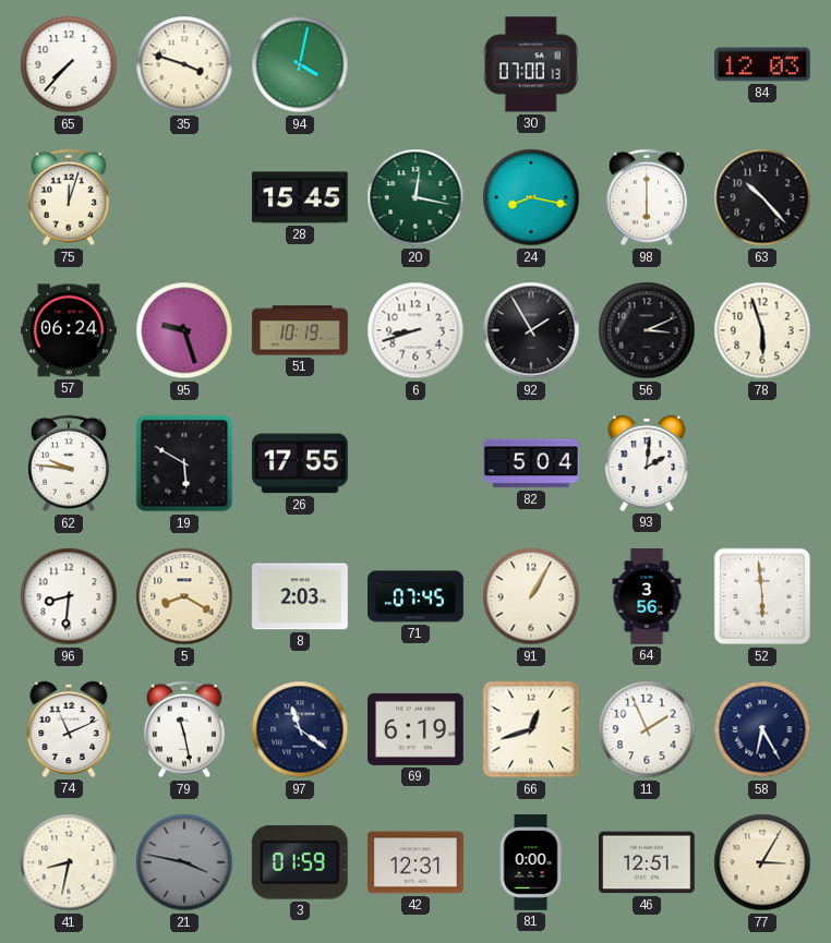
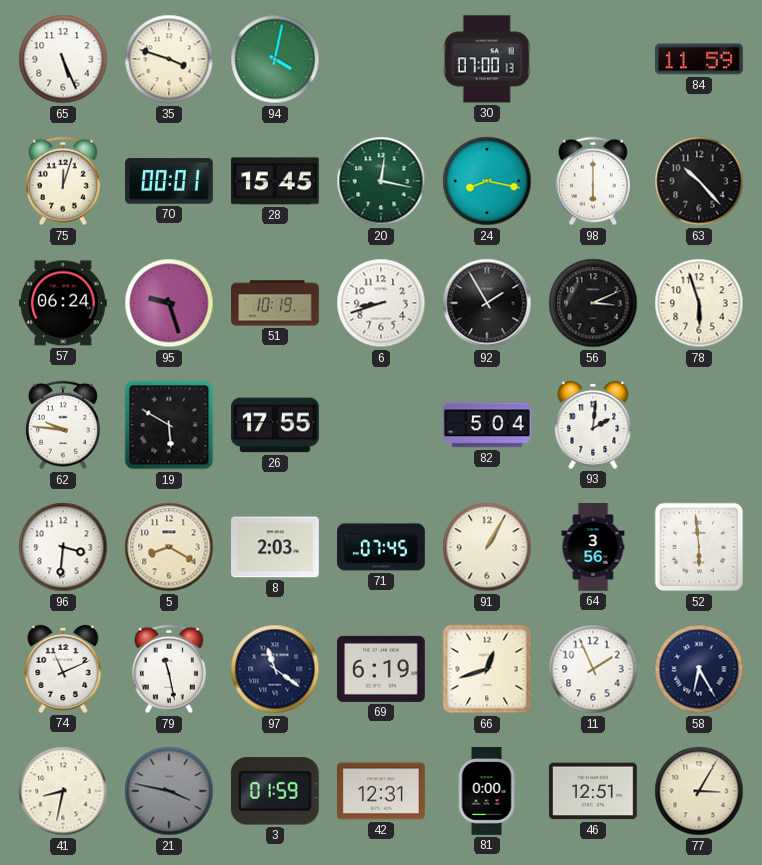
65: 7:37 -> 5:26 (63, 59)
84: 12:03 -> 11:59 (700, 59)
70: none -> 00:01 (170, 181)
96: 8:31 -> 3:31 (63, 547)
